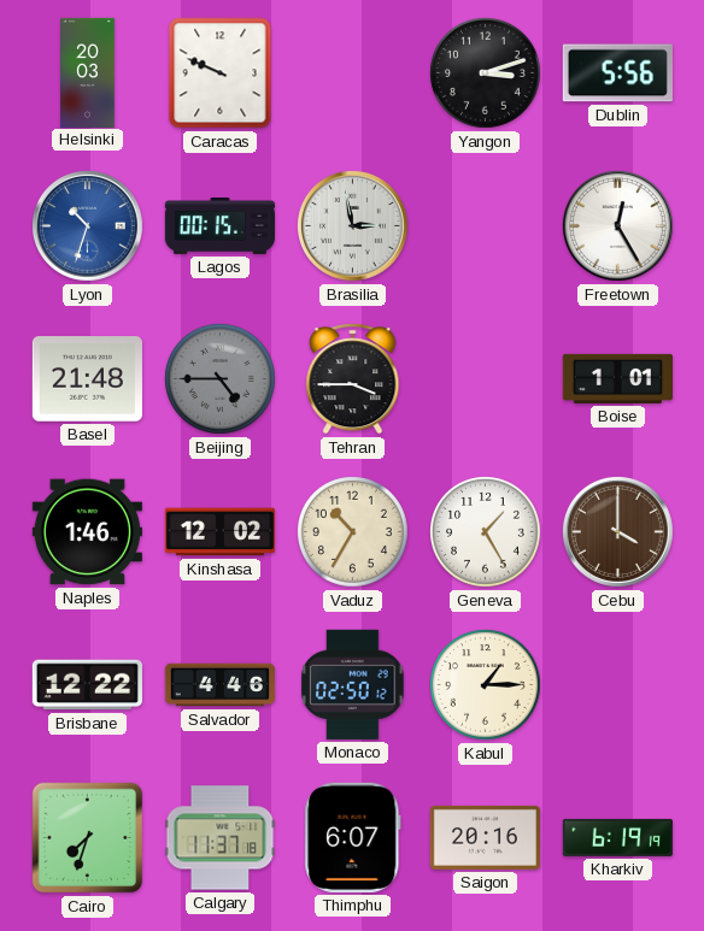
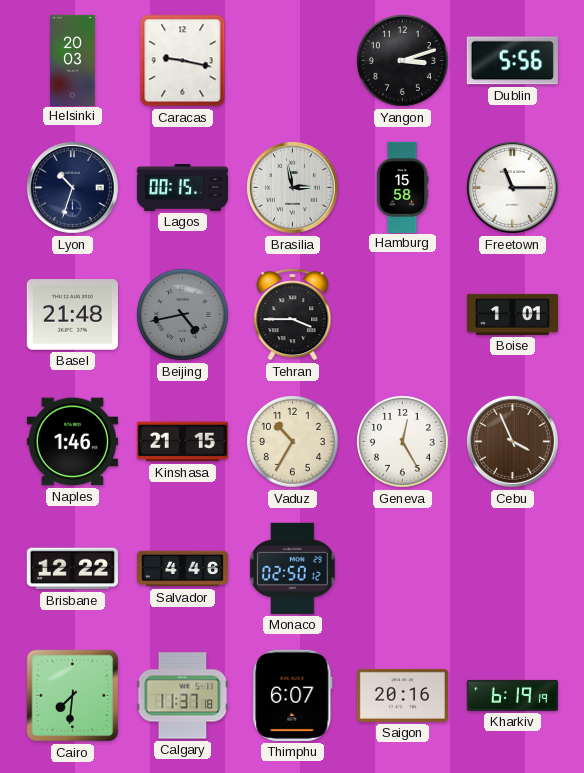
Caracas: 9:49 -> 9:17 (183, 61)
Lyon dial: blue -> navy (72, 187)
Hamburg: none -> 15:58 (402, 187)
Freetown: 12:25 -> 11:15 (512, 187)
Beijing: 4:45 -> 4:43 (183, 315)
Kinshasa: 12:02 -> 21:15 (182, 442)
Geneva: 1:25 -> 12:25 (403, 442)
Cebu: 4:00 -> 3:56 (512, 441)
Kabul: 1:15 -> none (486, 685)
Cairo: 7:33 -> 7:31 (73, 696)
